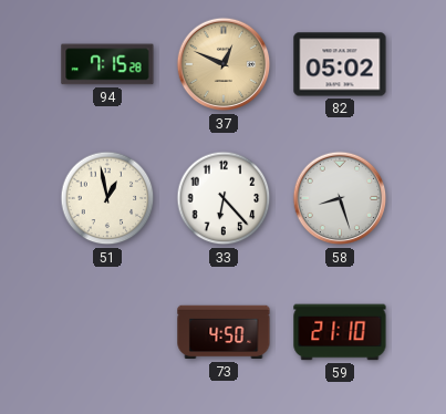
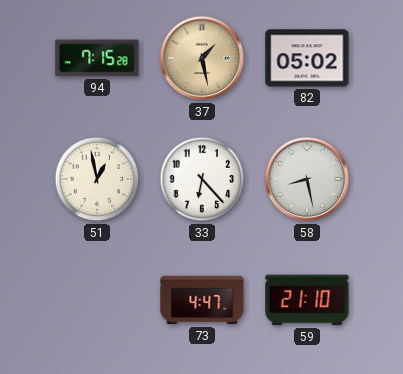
37: 12:49 -> 1:28 (202, 58)
58: 8:27 -> 8:28 (307, 179)
73: 4:50 -> 4:47 (202, 300)
